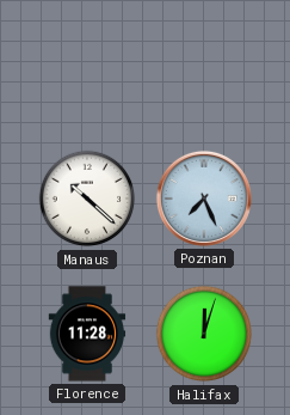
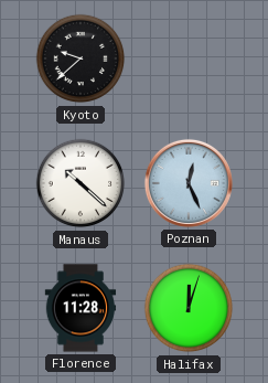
Kyoto: none -> 9:38 (81, 58)
Poznan: 7:26 -> 12:26 (189, 183)
